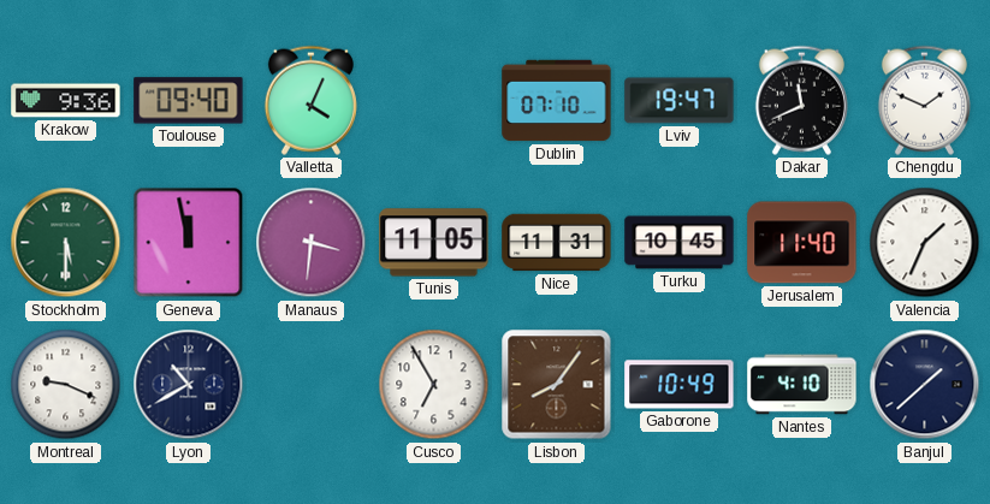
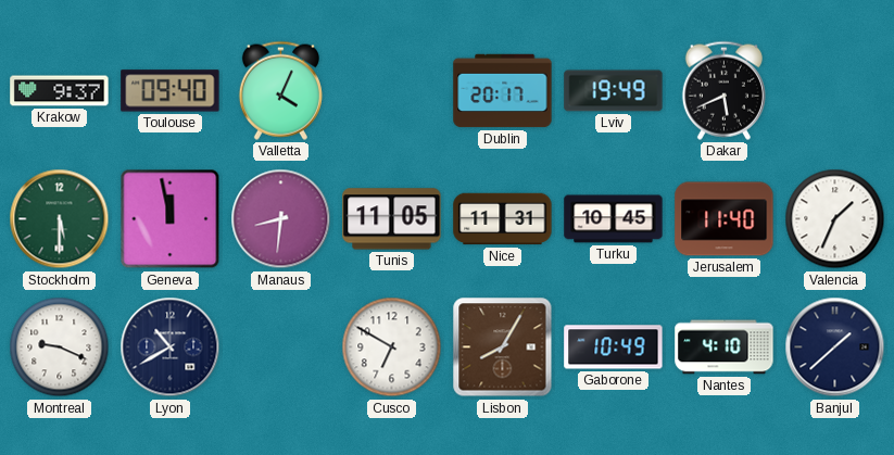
Krakow: 9:36 -> 9:37 (60, 91)
Dublin: 07:10 -> 20:17 (503, 91)
Lviv: 19:47 -> 19:49 (614, 91)
Dakar: 11:41 -> 5:41 (723, 90)
Chengdu: 1:49 -> none (924, 100)
Manaus: 3:31 -> 8:31 (281, 219)
Cusco: 6:55 -> 6:50 (392, 347)
Lisbon: 8:06 -> 8:05 (503, 347)
